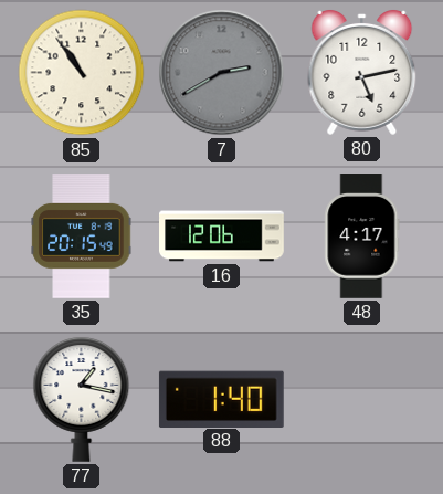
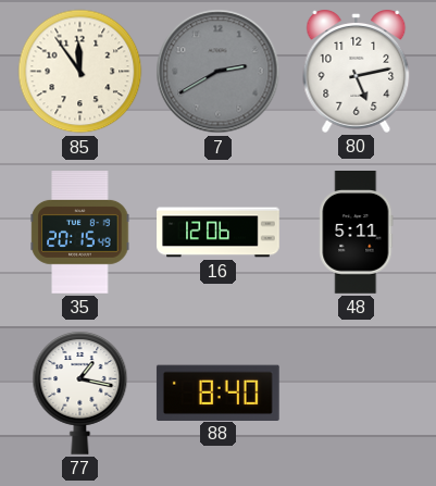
85: 10:54 -> 11:54 (80, 72)
48: 4:17 -> 5:11 (357, 233)
88: 1:40 -> 8:40 (217, 392)
